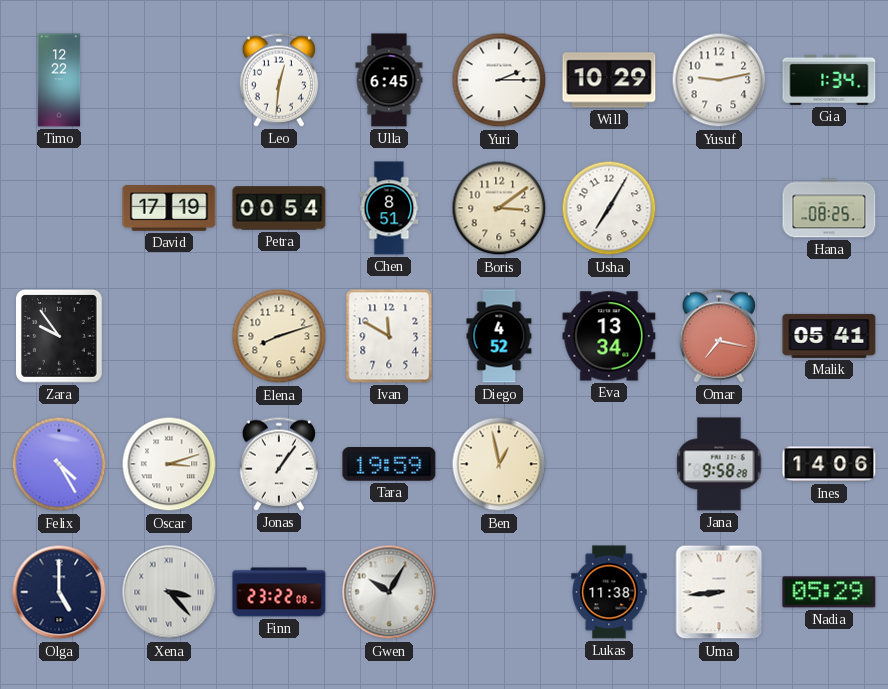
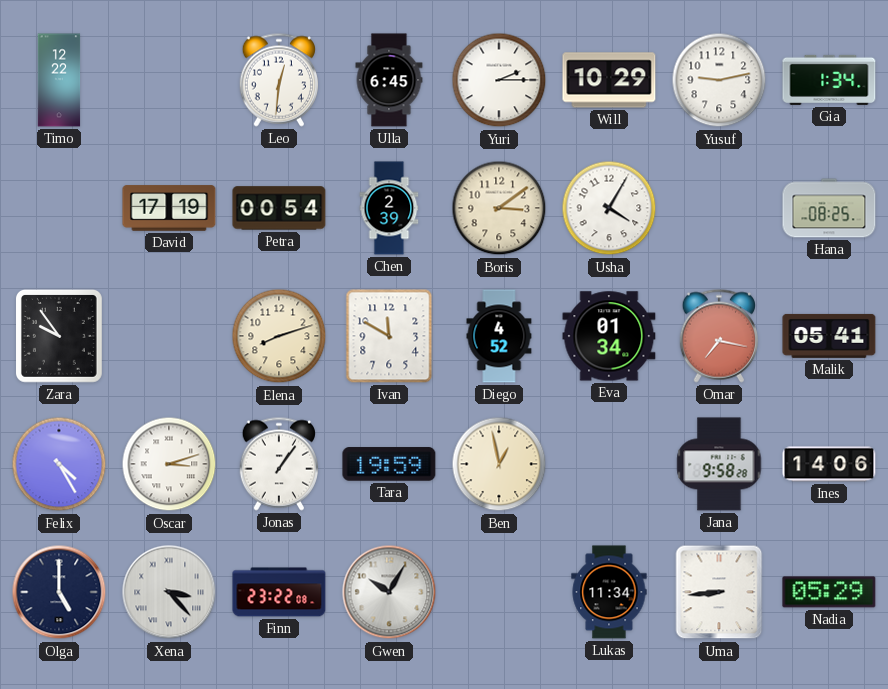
Chen: 8:51 -> 2:39 (389, 208)
Usha: 7:05 -> 4:05 (609, 208)
Eva: 13:34 -> 01:34 (609, 336)
Lukas: 11:38 -> 11:34 (609, 592)
